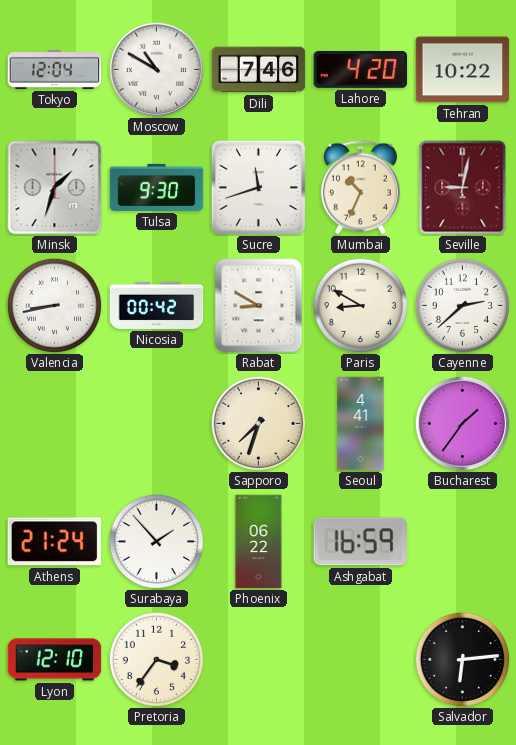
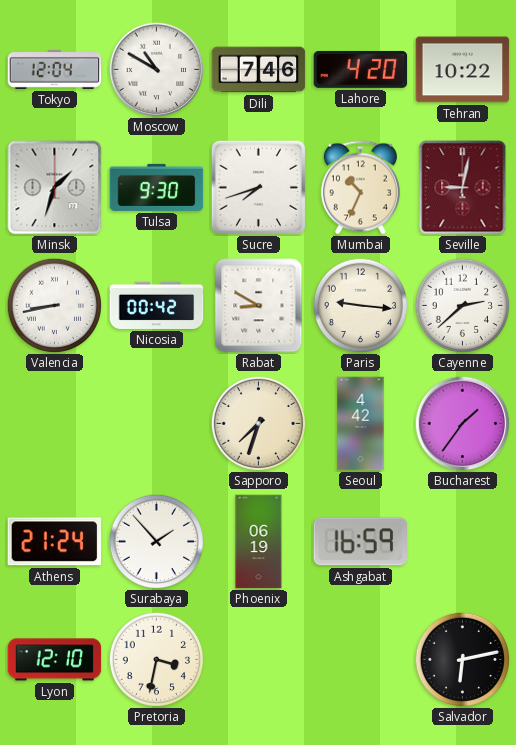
Sucre: 11:42 -> 7:42 (258, 187)
Paris: 8:50 -> 9:16 (360, 305)
Seoul: 4:41 -> 4:42 (361, 424)
Phoenix: 06:22 -> 06:19 (259, 542)
Pretoria: 3:36 -> 3:32 (156, 659)
Salvador: 6:14 -> 6:13 (462, 659)
